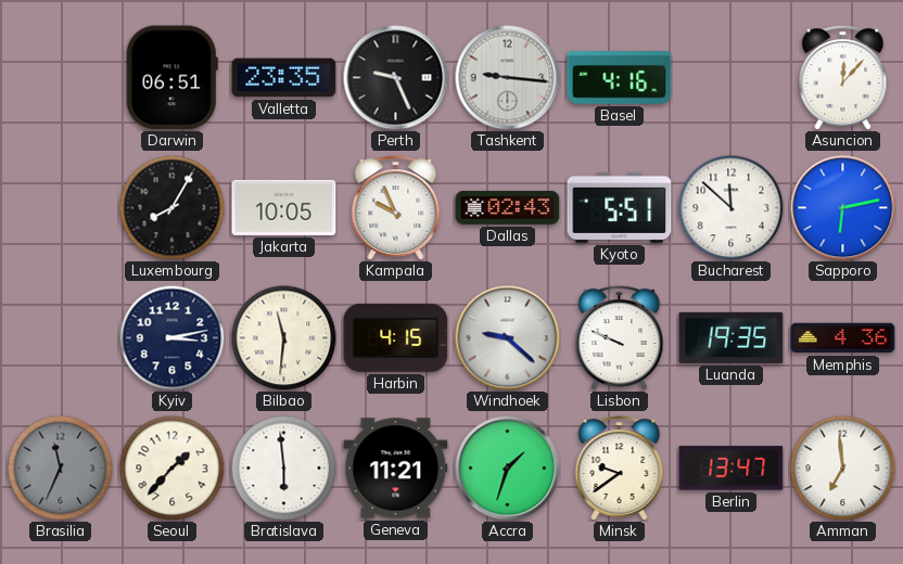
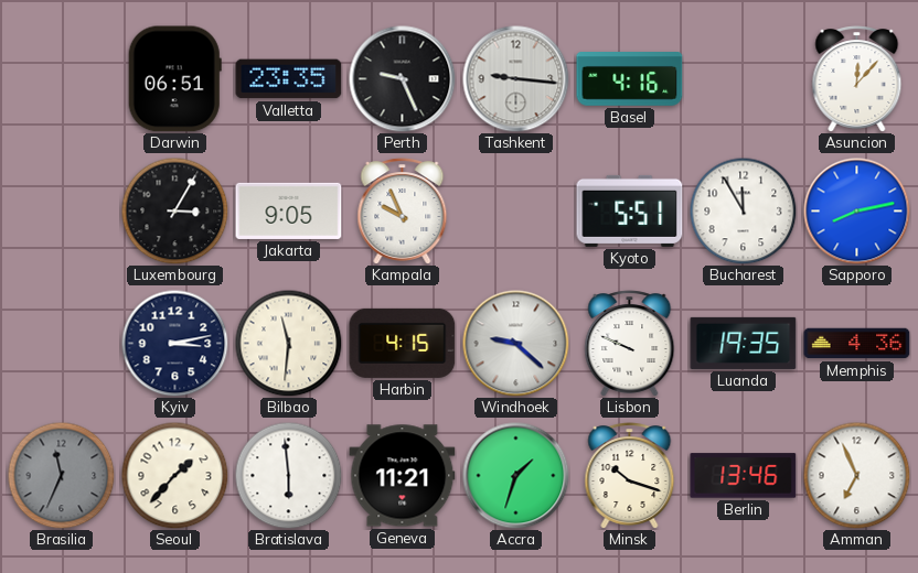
Luxembourg: 8:05 -> 3:05 (174, 210)
Jakarta: 10:05 -> 9:05 (289, 210)
Dallas: 02:43 -> none (508, 207)
Bucharest: 11:52 -> 11:55 (743, 210)
Sapporo: 6:13 -> 8:13 (857, 212)
Minsk: 9:39 -> 10:18 (630, 476)
Berlin: 13:47 -> 13:46 (744, 476)
Amman: 6:59 -> 6:56 (856, 475)
